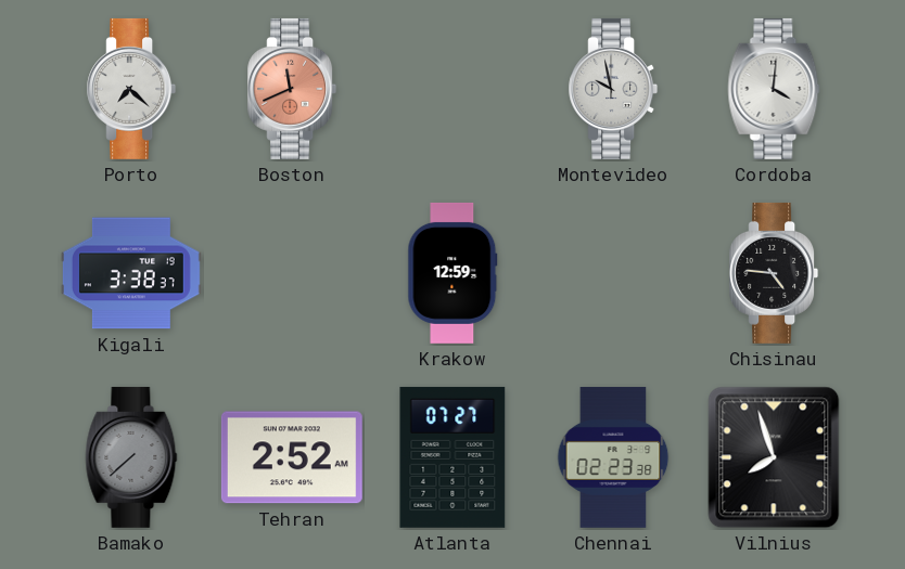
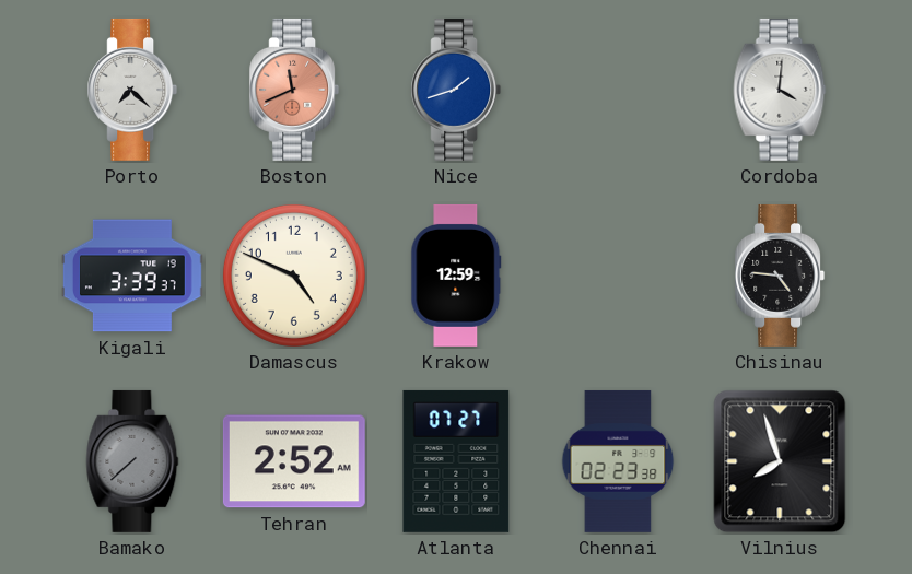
Nice: none -> 1:42 (456, 90)
Montevideo: 9:58 -> none (613, 89)
Kigali: 3:38 -> 3:39 (132, 276)
Damascus: none -> 4:49 (294, 276)
